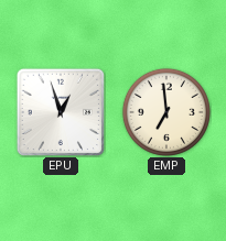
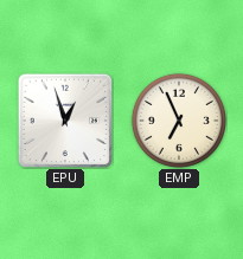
EMP: 6:59 -> 6:56 (179, 121)
